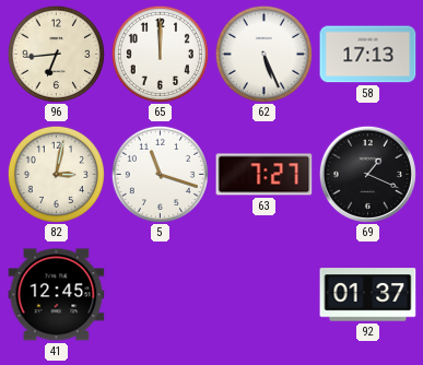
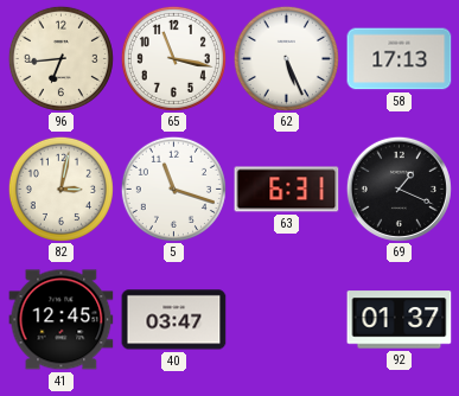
65: 12:00 -> 11:17 (173, 58)
63: 7:27 -> 6:31 (287, 190)
40: none -> 03:47 (174, 320)
